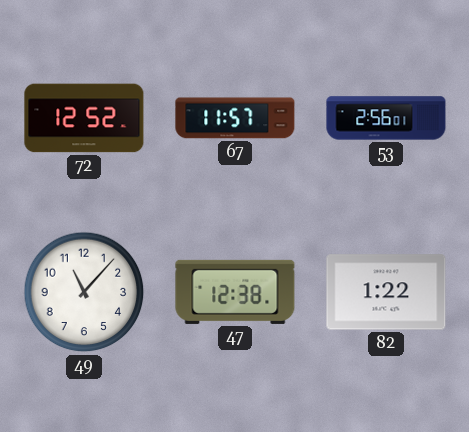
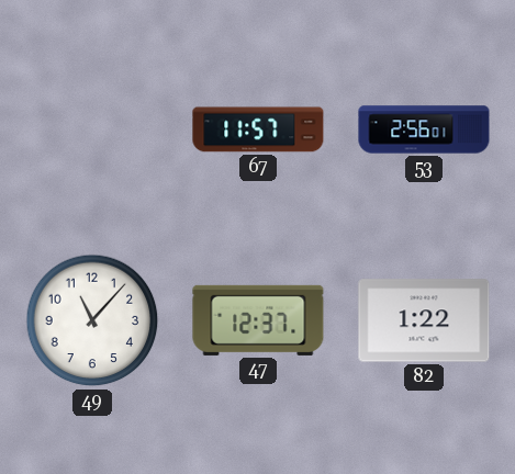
72: 12:52 -> none (84, 118)
47: 12:38 -> 12:37 (258, 320)
